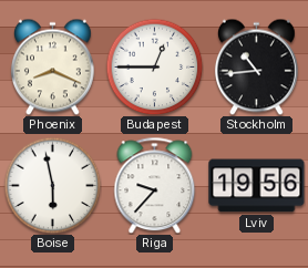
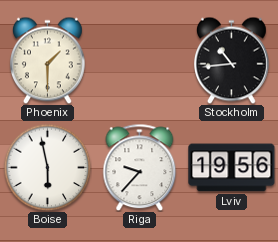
Phoenix: 8:19 -> 1:30 (47, 60)
Budapest: 12:45 -> none (154, 66)
